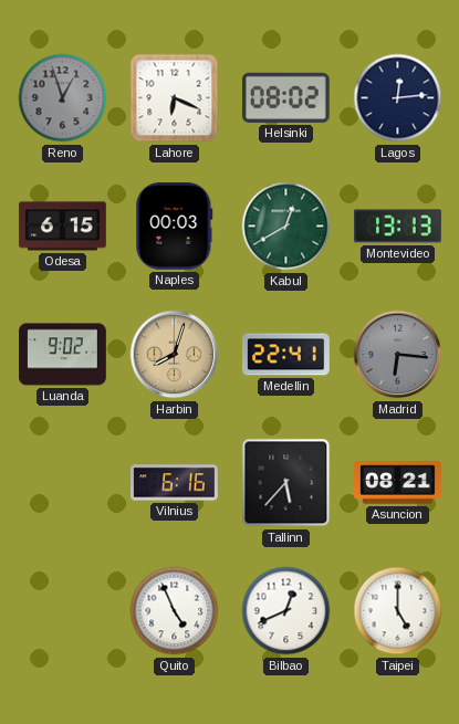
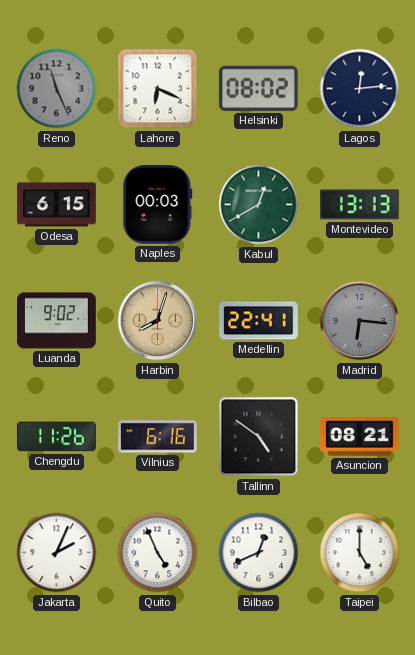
Reno: 12:57 -> 11:26 (57, 89)
Chengdu: none -> 11:26 (57, 437)
Tallinn: 5:37 -> 4:51 (259, 437)
Jakarta: none -> 2:04 (57, 553)
